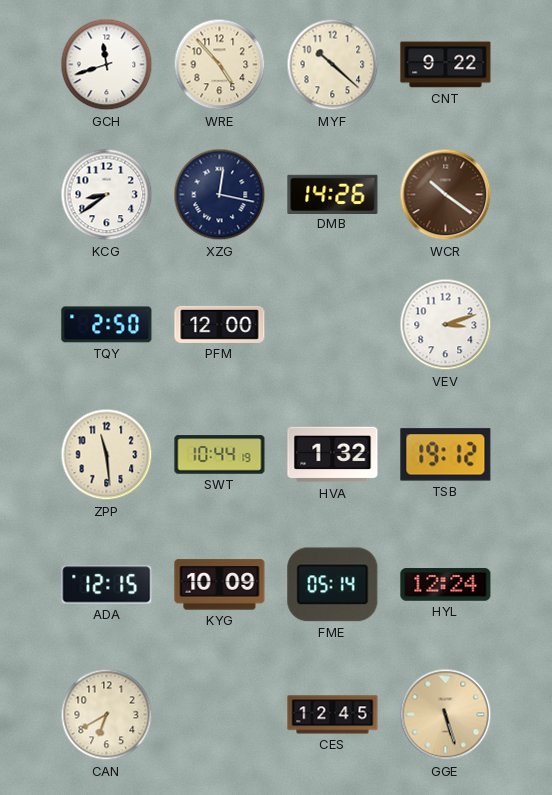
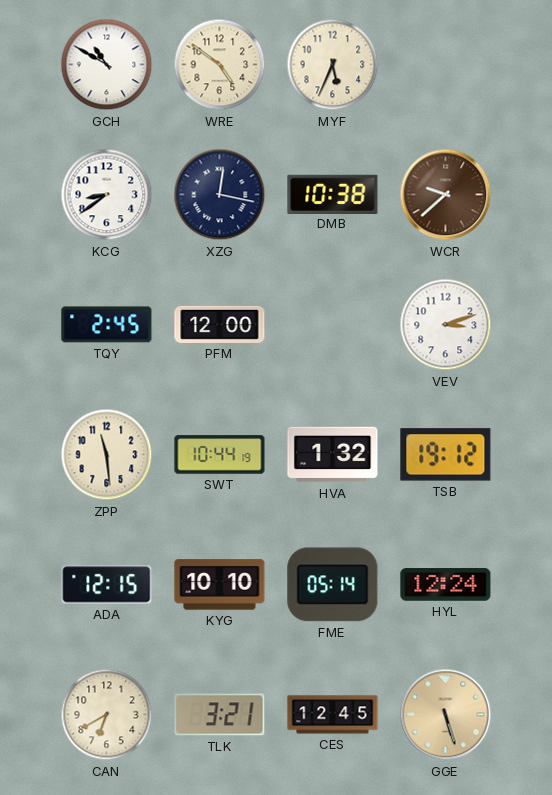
GCH: 11:42 -> 10:50 (107, 65)
WRE: 4:53 -> 4:51 (220, 65)
MYF: 10:22 -> 5:34 (333, 65)
CNT: 9:22 -> none (446, 65)
DMB: 14:26 -> 10:38 (333, 194)
WCR: 10:21 -> 9:38 (446, 195)
TQY: 2:50 -> 2:45 (107, 325)
KYG: 10:09 -> 10:10 (220, 585)
TLK: none -> 3:21 (220, 715)
